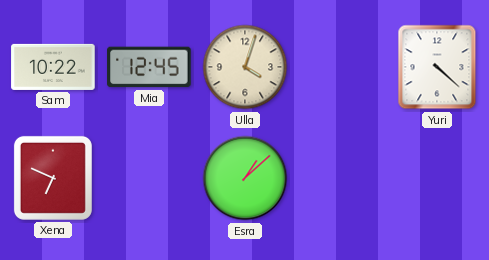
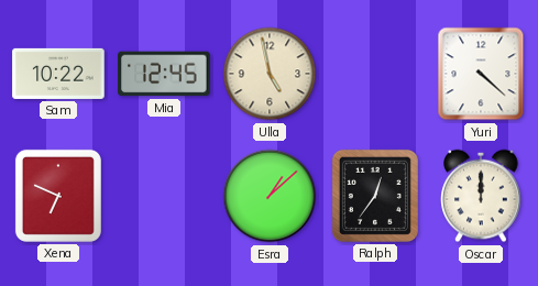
Ulla: 4:03 -> 4:58 (270, 74)
Ralph: none -> 12:36 (375, 196)
Oscar: none -> 12:00 (481, 196)
